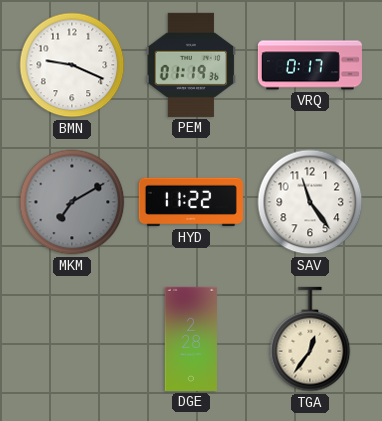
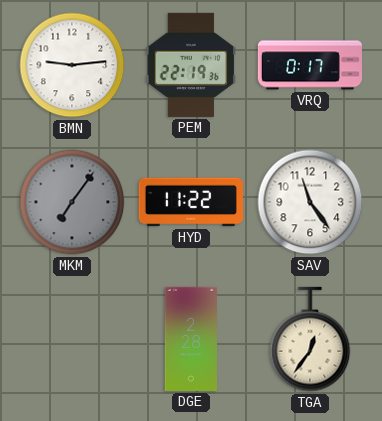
BMN: 9:19 -> 9:14 (72, 65)
PEM: 01:19 -> 22:19 (191, 65)
MKM: 7:10 -> 7:06 (72, 202)
